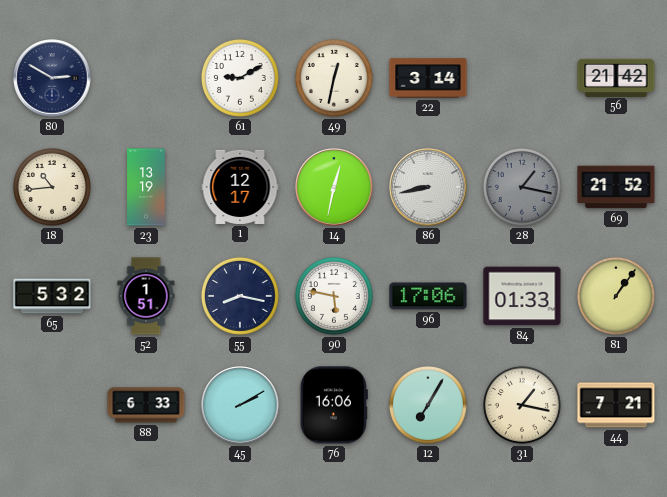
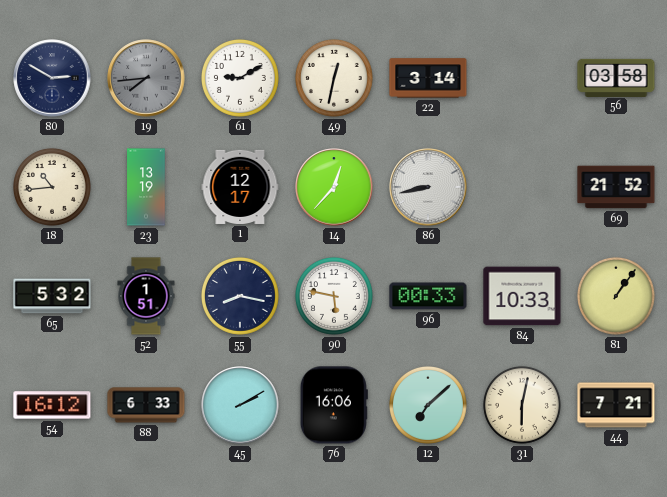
19: none -> 7:44 (146, 78)
56: 21:42 -> 03:58 (616, 77)
14: 12:32 -> 12:37 (334, 187)
28: 1:17 -> none (522, 187)
96: 17:06 -> 00:33 (428, 296)
84: 01:33 -> 10:33 (522, 296)
54: none -> 16:12 (52, 405)
12: 7:05 -> 7:08 (428, 405)
31: 1:17 -> 6:02 (522, 405)
